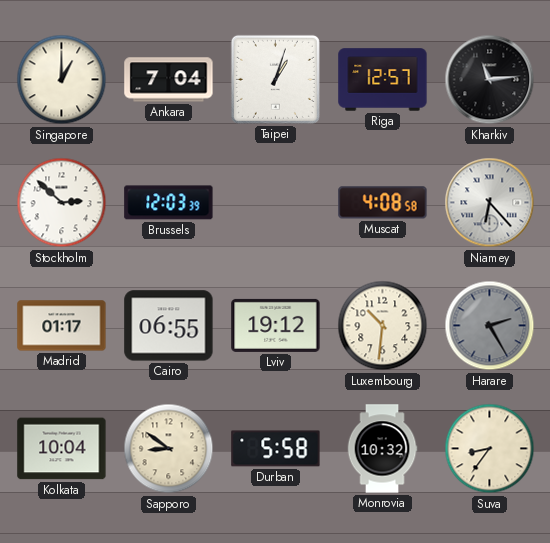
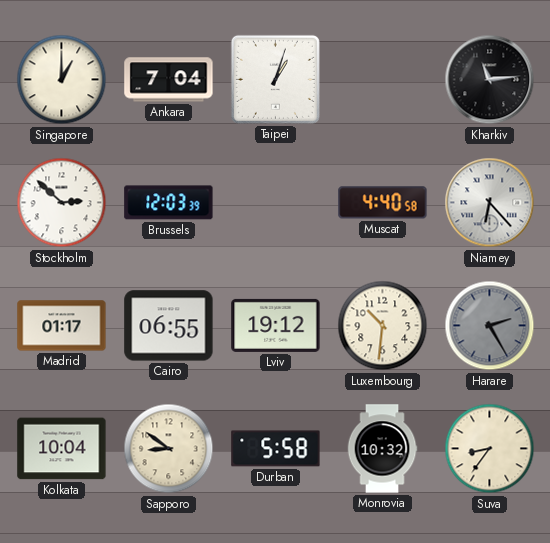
Riga: 12:57 -> none (383, 80)
Muscat: 4:08 -> 4:40 (383, 203)
